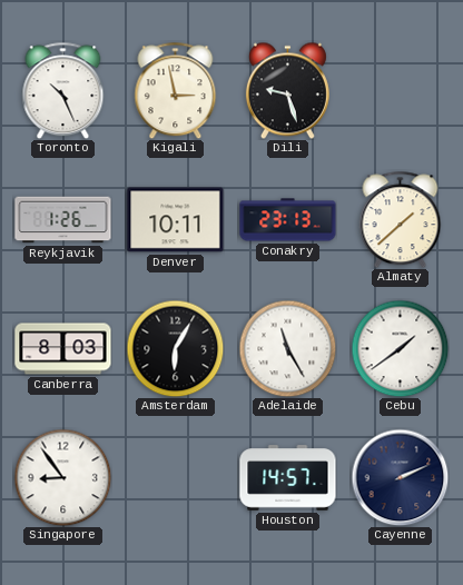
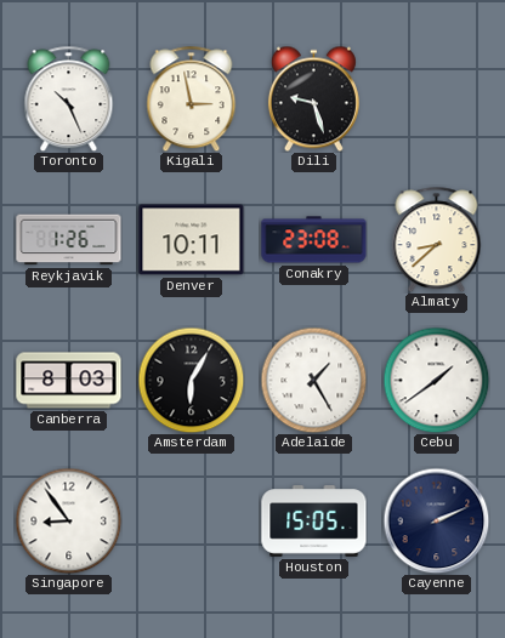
Conakry: 23:13 -> 23:08 (314, 240)
Almaty: 1:38 -> 8:38 (437, 239)
Adelaide: 11:25 -> 1:25 (313, 380)
Houston: 14:57 -> 15:05 (314, 522)
